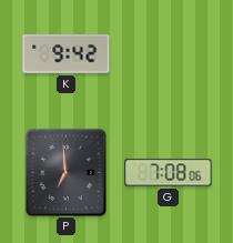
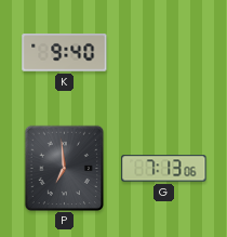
K: 9:42 -> 9:40 (65, 53)
G: 7:08 -> 7:13 (164, 169)
